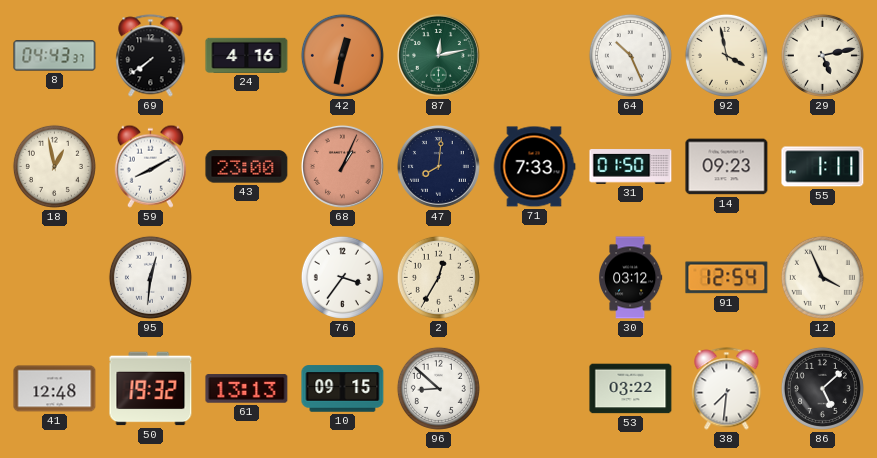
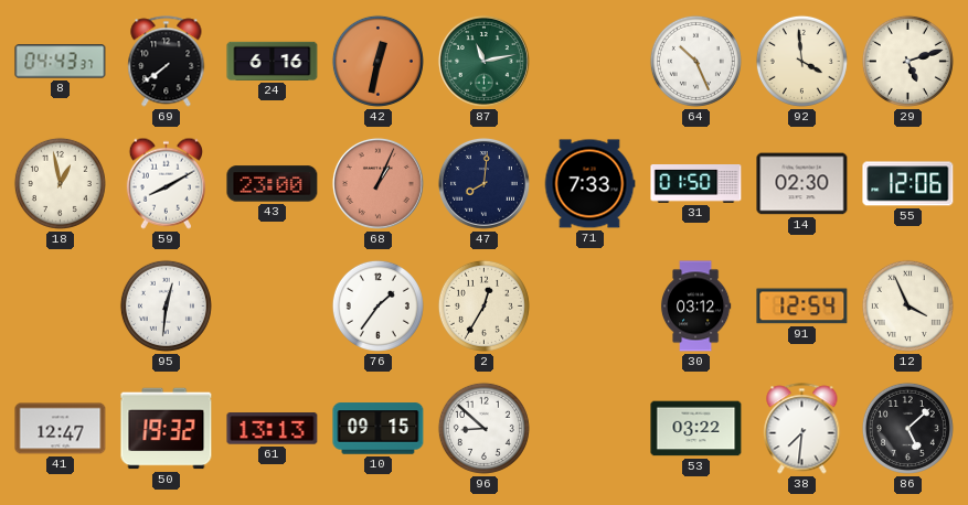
24: 4:16 -> 6:16 (273, 61)
87: 12:13 -> 11:13 (483, 61)
92: 3:58 -> 3:59 (801, 61)
29: 5:13 -> 5:12 (907, 61)
14: 09:23 -> 02:30 (802, 184)
55: 1:11 -> 12:06 (908, 184)
76: 3:36 -> 1:36 (377, 305)
41: 12:48 -> 12:47 (61, 429)
